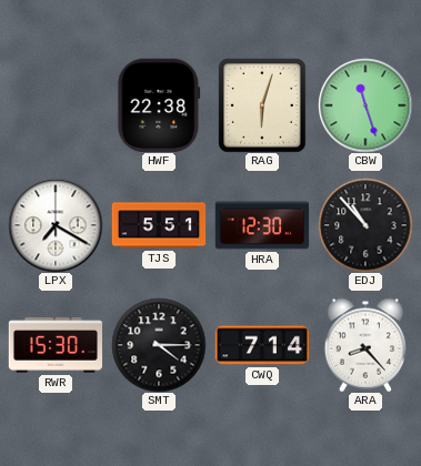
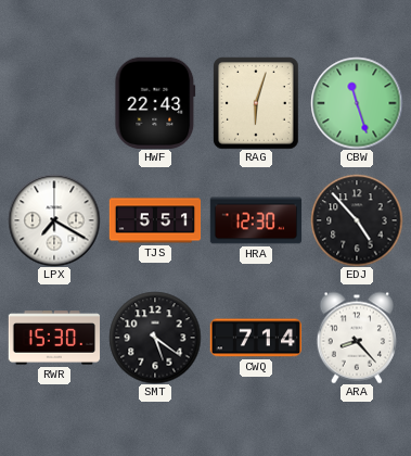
HWF: 22:38 -> 22:43 (155, 102)
EDJ: 10:53 -> 4:53 (357, 220)
SMT: 4:15 -> 5:21 (155, 338)
